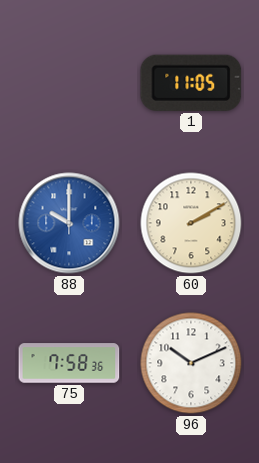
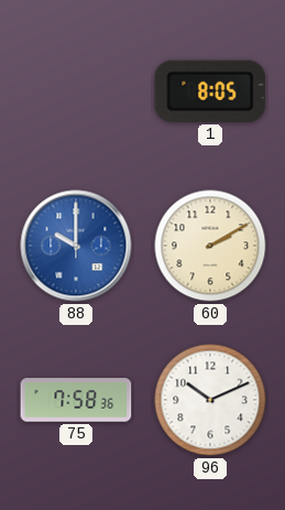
1: 11:05 -> 8:05 (210, 91)
